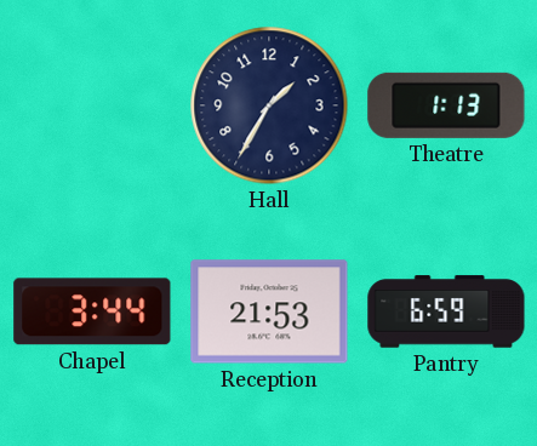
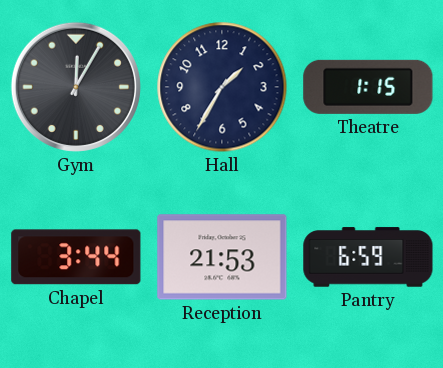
Gym: none -> 12:05 (76, 87)
Theatre: 1:13 -> 1:15 (368, 87)
